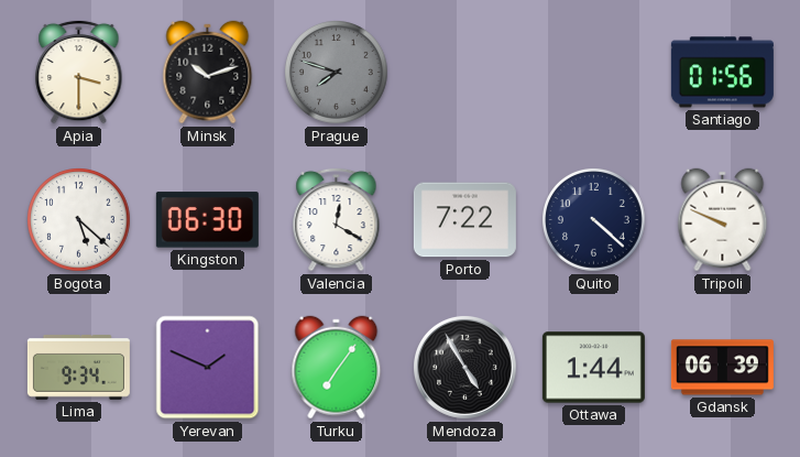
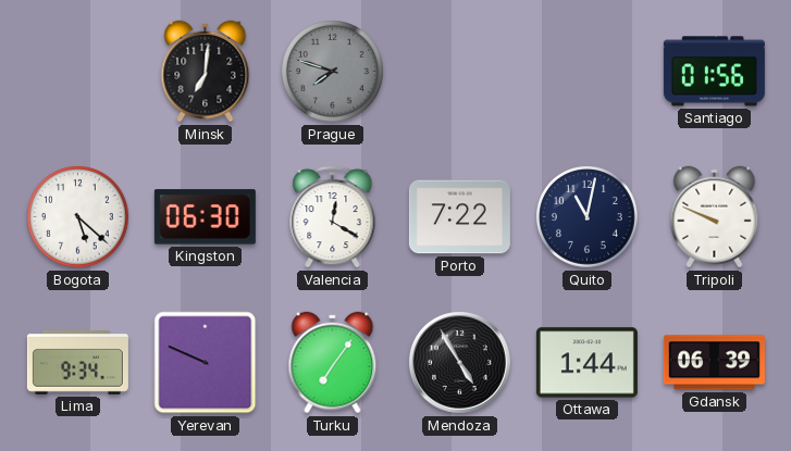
Apia: 3:30 -> none (79, 72)
Minsk: 10:12 -> 7:01 (206, 72)
Quito: 4:22 -> 11:02 (588, 217)
Yerevan: 1:49 -> 9:49 (206, 363)
